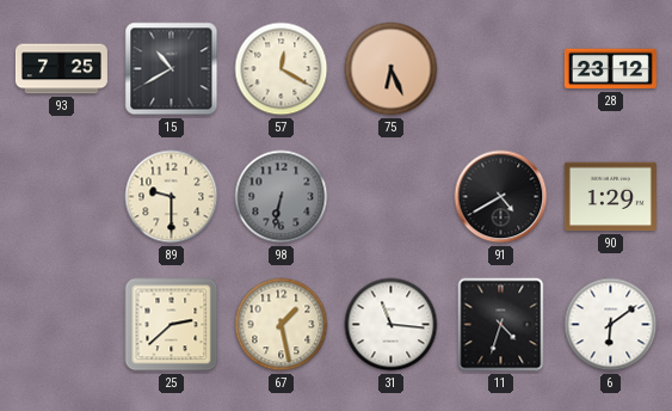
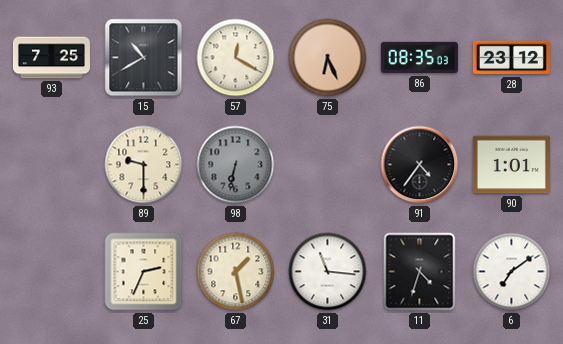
86: none -> 08:35 (419, 58)
91: 4:40 -> 4:36 (420, 165)
90: 1:29 -> 1:01 (511, 165)
25: 2:38 -> 2:34 (144, 272)
6: 6:09 -> 7:09 (512, 272)
